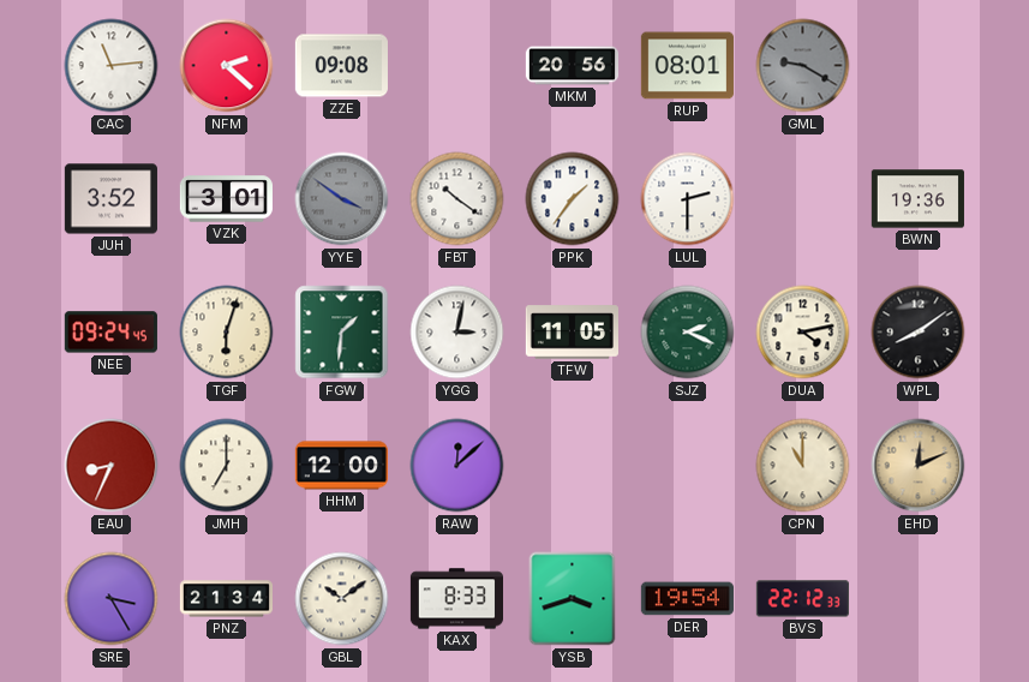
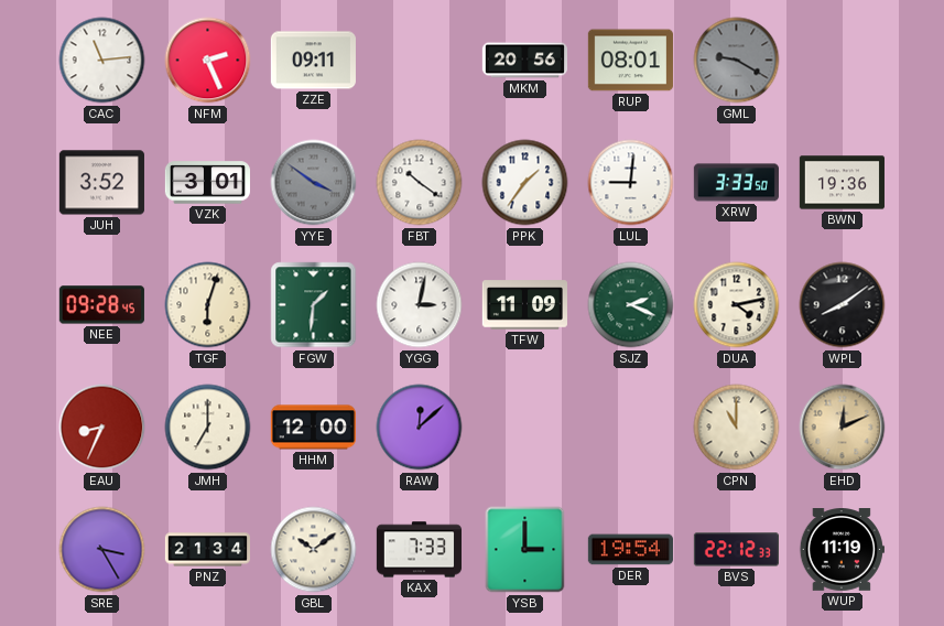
NFM: 2:22 -> 2:26 (208, 61)
ZZE: 09:08 -> 09:11 (313, 61)
LUL: 2:30 -> 9:01 (631, 183)
XRW: none -> 3:33 (736, 183)
NEE: 09:24 -> 09:28 (101, 305)
TFW: 11:05 -> 11:09 (524, 305)
KAX: 8:33 -> 7:33 (419, 550)
YSB: 3:42 -> 3:00 (525, 550)
WUP: none -> 11:19 (842, 550)
